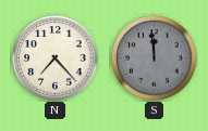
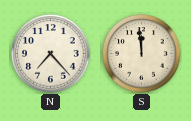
S dial: grey -> cream (142, 54)
